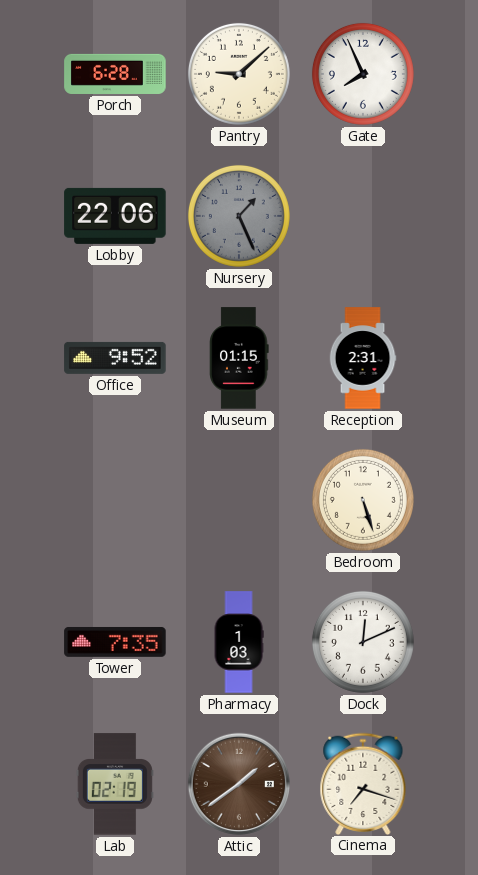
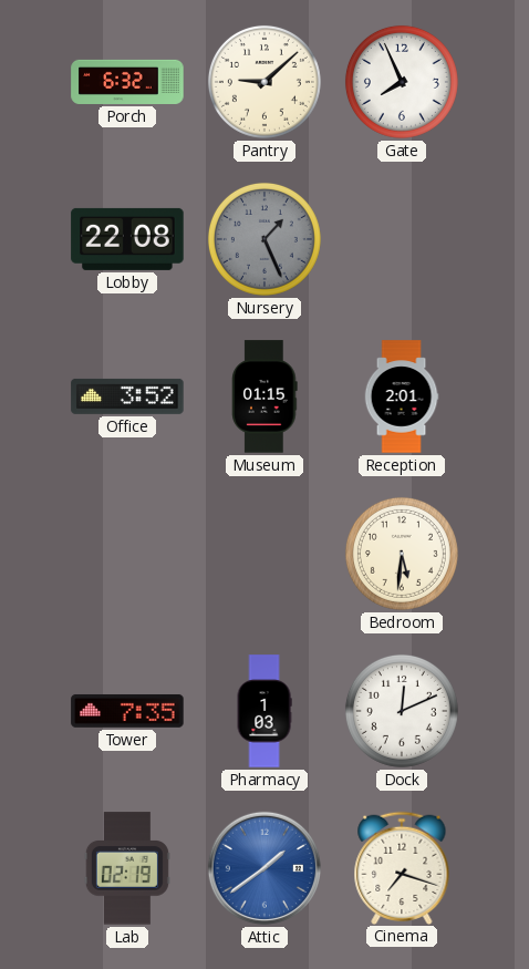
Porch: 6:28 -> 6:32 (127, 82)
Lobby: 22:06 -> 22:08 (127, 239)
Office: 9:52 -> 3:52 (127, 396)
Reception: 2:31 -> 2:01 (402, 396)
Bedroom: 5:27 -> 5:31 (402, 554)
Attic dial: brown -> blue (264, 868)
